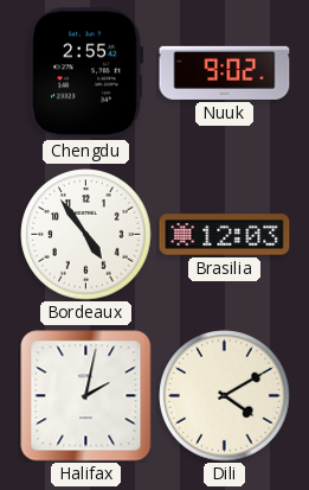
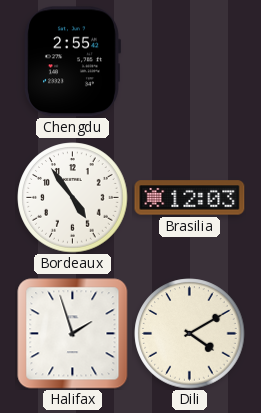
Nuuk: 9:02 -> none (225, 72)
Halifax: 2:02 -> 1:57 (73, 334)
